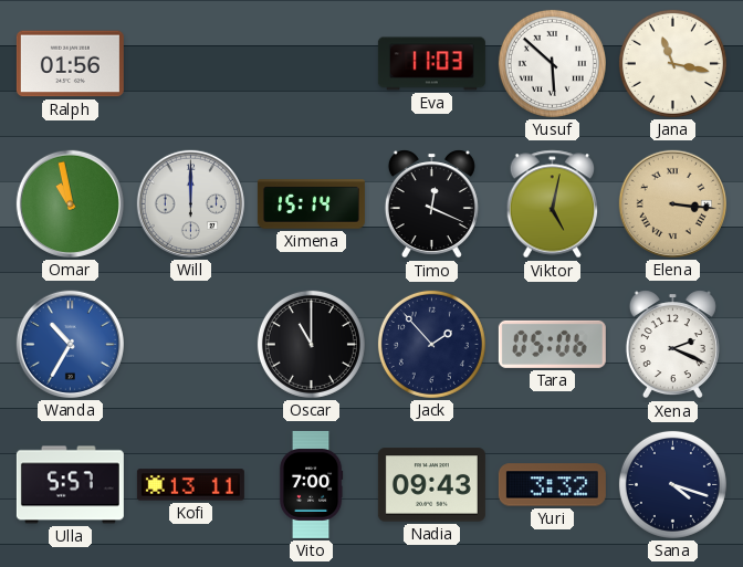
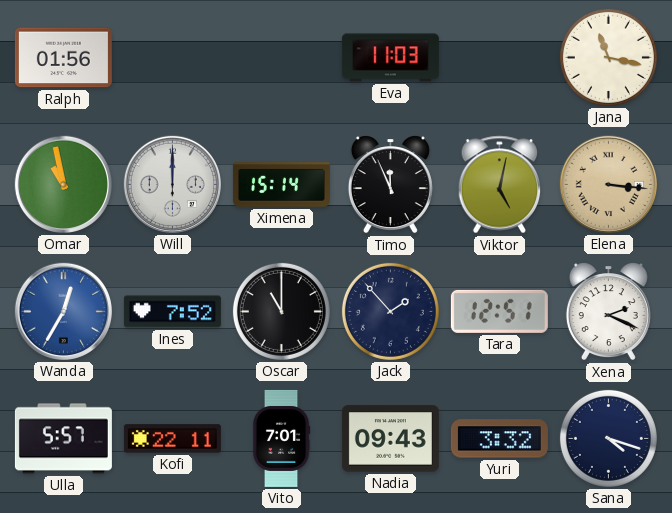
Yusuf: 5:52 -> none (552, 63)
Timo: 12:19 -> 11:56 (390, 185)
Wanda: 10:35 -> 12:35 (63, 311)
Ines: none -> 7:52 (172, 312)
Tara: 05:06 -> 12:51 (499, 311)
Kofi: 13:11 -> 22:11 (172, 439)
Vito: 7:00 -> 7:01 (281, 438)
